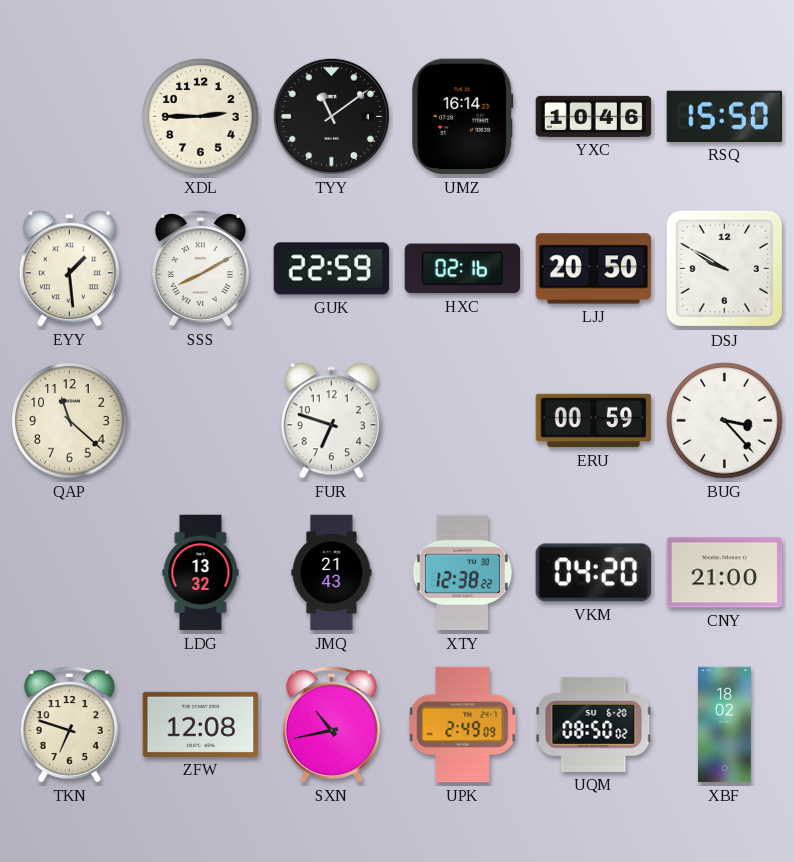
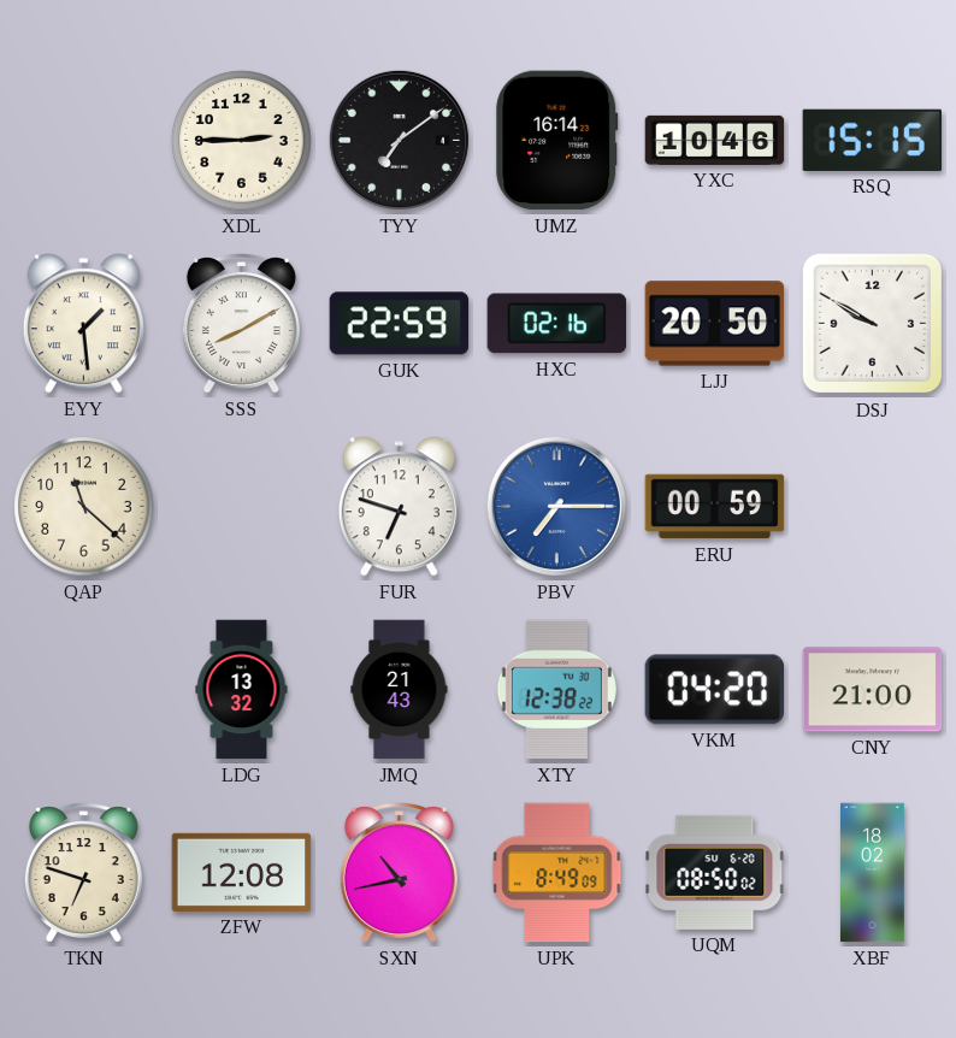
TYY: 11:09 -> 7:09 (399, 140)
RSQ: 15:50 -> 15:15 (873, 140)
PBV: none -> 7:15 (556, 506)
BUG: 3:23 -> none (725, 421)
UPK: 2:49 -> 8:49 (557, 873)
